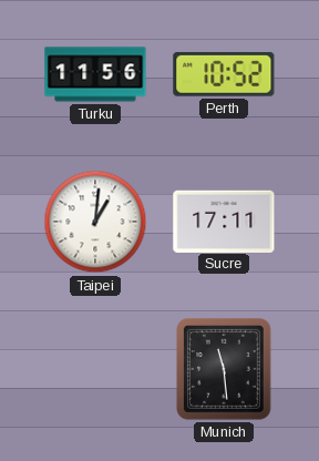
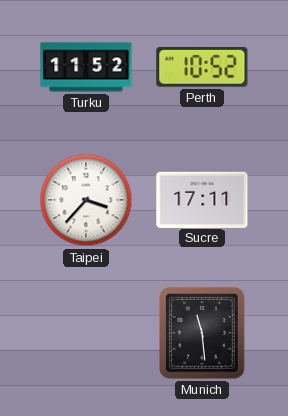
Turku: 11:56 -> 11:52 (86, 67)
Taipei: 1:01 -> 3:37 (86, 200)
